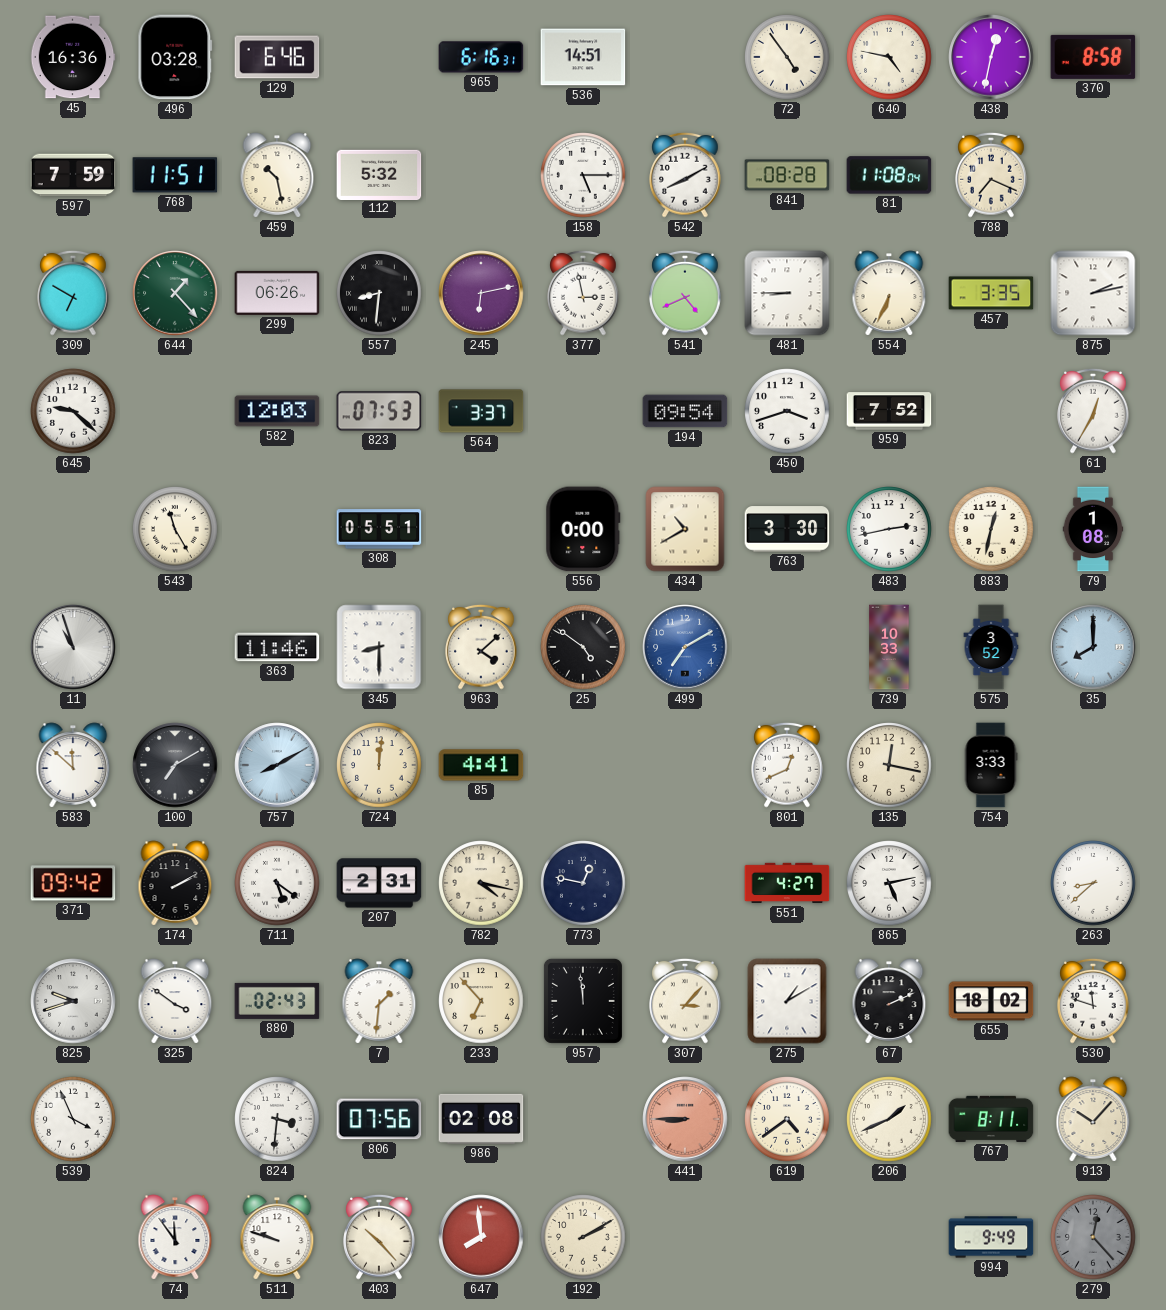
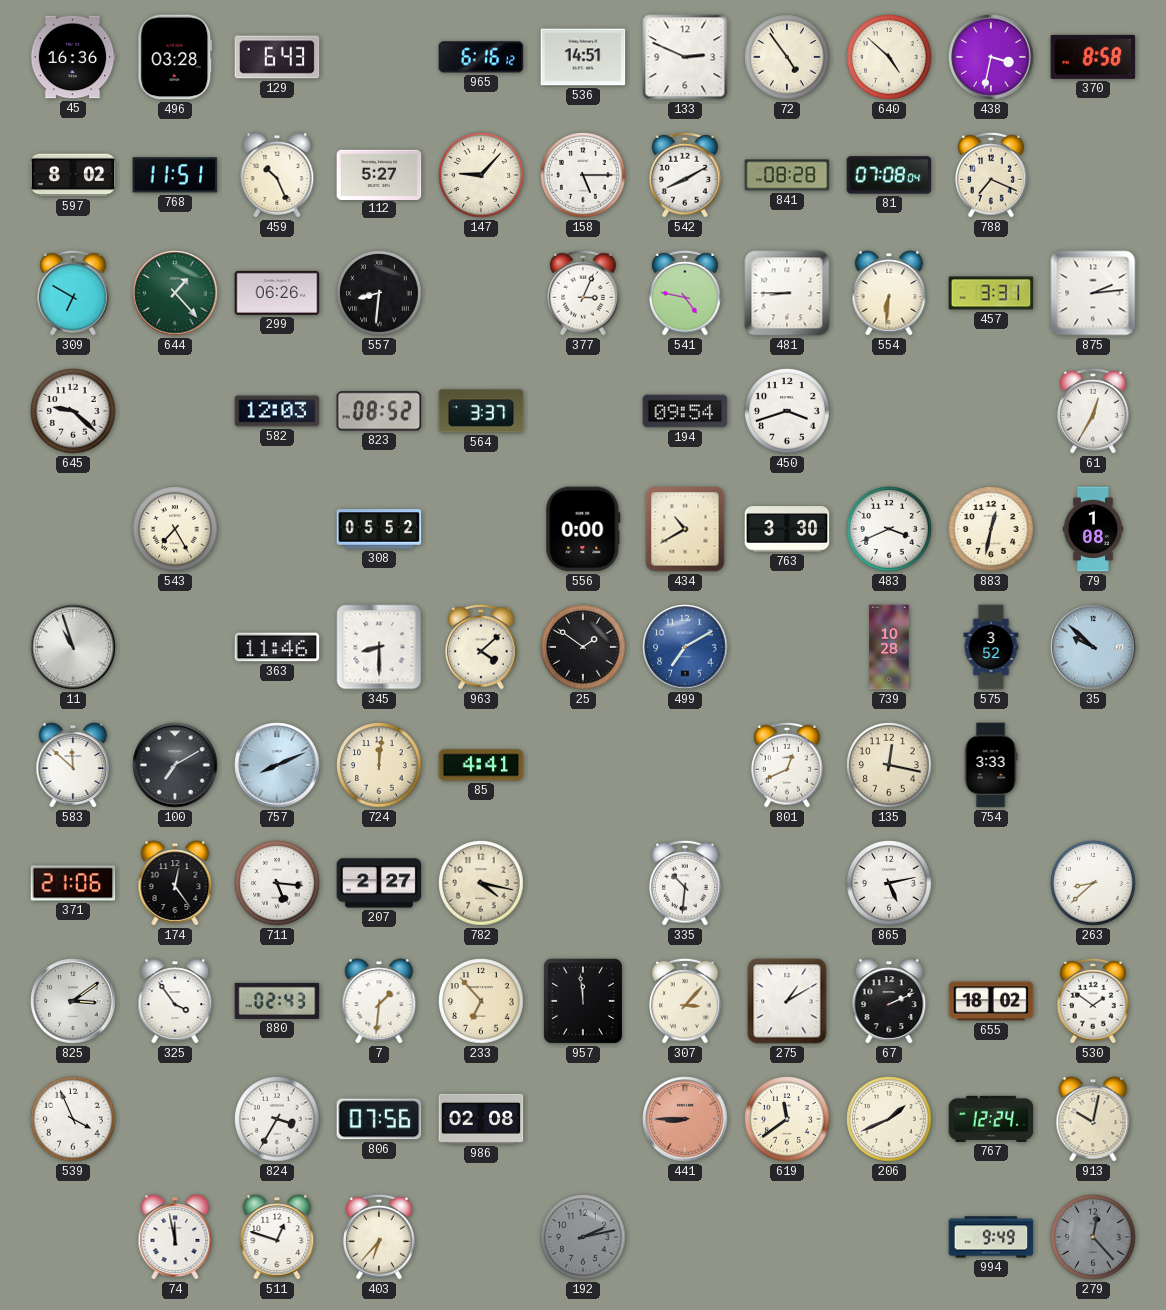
129: 6:46 -> 6:43 (277, 57)
965: 6:16:31 -> 6:16:12 (481, 57)
133: none -> 2:49 (685, 57)
640: 4:47 -> 4:52 (889, 57)
438: 12:32 -> 3:32 (991, 57)
597: 7:59 -> 8:02 (73, 175)
459: 10:28 -> 10:26 (277, 175)
112: 5:32 -> 5:27 (379, 174)
147: none -> 9:07 (481, 175)
81: 11:08 -> 07:08 (889, 175)
245: 6:13 -> none (481, 293)
377: 2:58 -> 3:04 (583, 293)
541: 4:41 -> 4:47 (685, 293)
554: 6:34 -> 6:31 (889, 293)
457: 3:35 -> 3:31 (991, 293)
875: 2:13 -> 2:14 (1093, 293)
823: 07:53 -> 08:52 (379, 411)
959: 7:52 -> none (889, 411)
543: 11:25 -> 7:25 (175, 529)
308: 05:51 -> 05:52 (379, 529)
483: 2:43 -> 3:41 (889, 529)
25: 4:51 -> 1:51 (583, 647)
739: 10:33 -> 10:28 (889, 647)
35: 8:00 -> 9:52 (1093, 647)
757: 8:10 -> 8:11 (277, 765)
371: 09:42 -> 21:06 (73, 883)
174: 2:10 -> 12:24 (175, 883)
711: 5:21 -> 5:16 (277, 883)
207: 2:31 -> 2:27 (379, 883)
773: 12:47 -> none (583, 883)
335: none -> 10:31 (685, 883)
551: 4:27 -> none (787, 883)
825: 9:42 -> 3:09 (73, 1001)
325: 3:51 -> 3:54 (175, 1001)
530: 11:48 -> 1:51 (1093, 1001)
824: 3:31 -> 3:35 (277, 1119)
619: 4:39 -> 11:39 (787, 1119)
767: 8:11 -> 12:24 (991, 1119)
913: 10:07 -> 10:02 (1093, 1119)
74: 11:54 -> 11:58 (175, 1237)
511: 9:48 -> 12:48 (277, 1237)
403: 10:23 -> 6:37 (379, 1237)
647: 7:59 -> none (481, 1237)
192: 2:10 -> 2:13 (583, 1237)
192 dial: cream -> grey (583, 1237)
